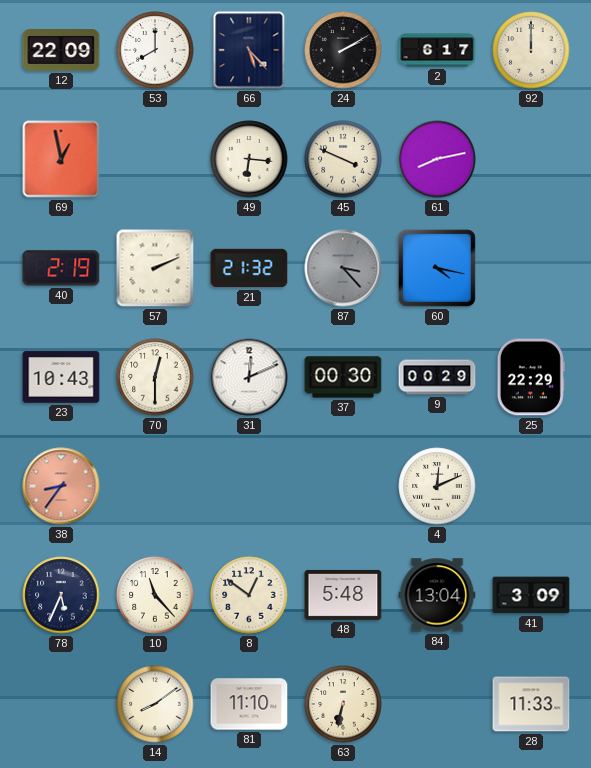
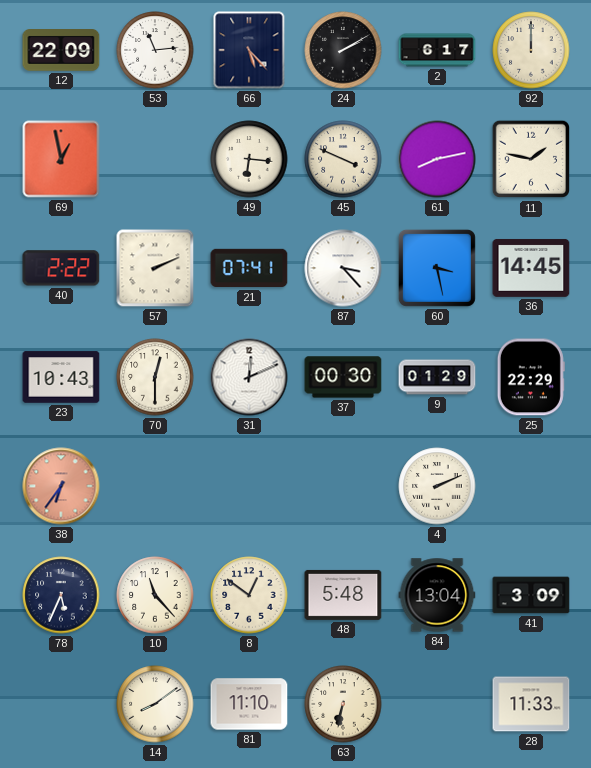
53: 8:00 -> 11:14 (155, 50)
11: none -> 1:47 (531, 159)
40: 2:19 -> 2:22 (61, 268)
21: 21:32 -> 07:41 (249, 268)
87 dial: grey -> white (343, 268)
60: 4:17 -> 3:28 (437, 268)
36: none -> 14:45 (531, 268)
9: 00:29 -> 01:29 (437, 377)
38: 8:36 -> 6:36 (61, 486)
4: 12:11 -> 2:11 (437, 486)
